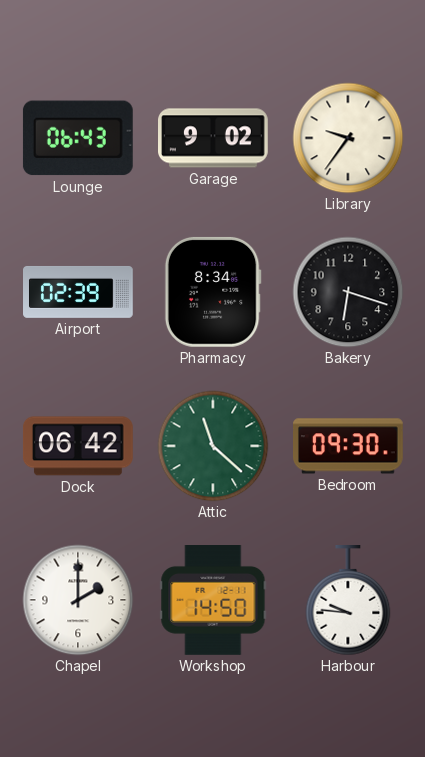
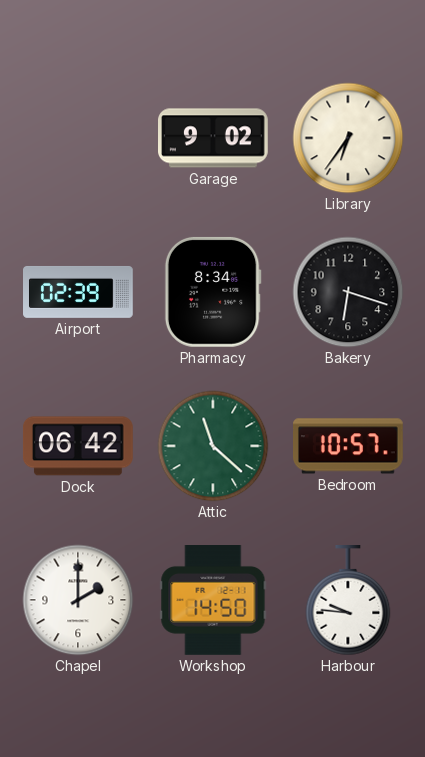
Lounge: 06:43 -> none (78, 138)
Library: 9:36 -> 6:36 (348, 138)
Bedroom: 09:30 -> 10:57 (349, 446)
